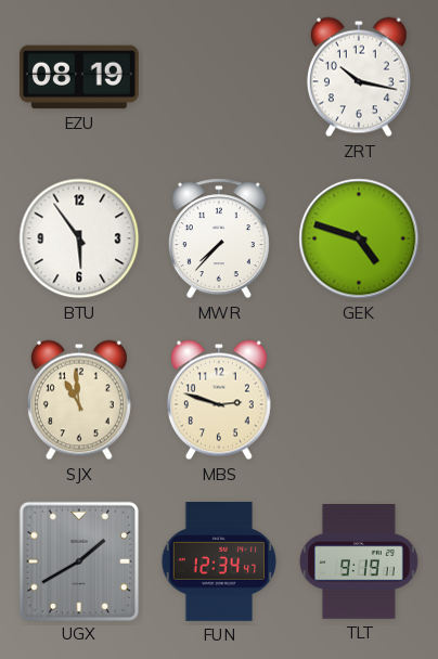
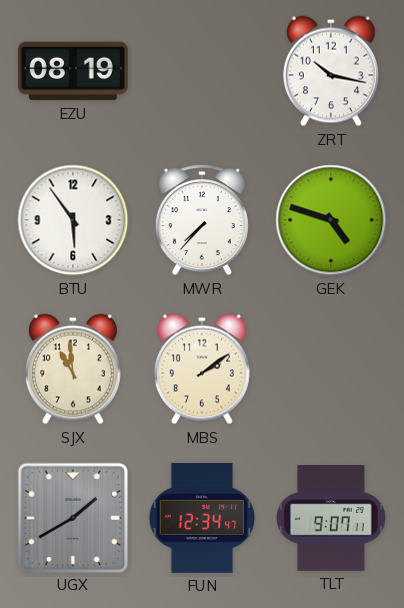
MBS: 2:48 -> 2:09 (202, 369)
TLT: 9:19 -> 9:07 (331, 519)
